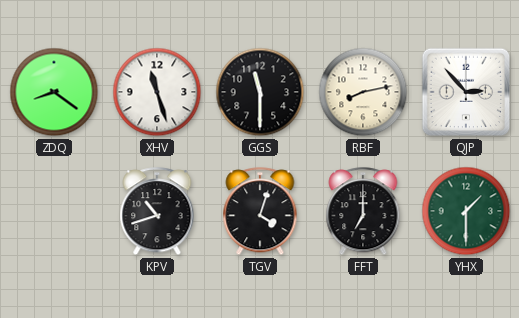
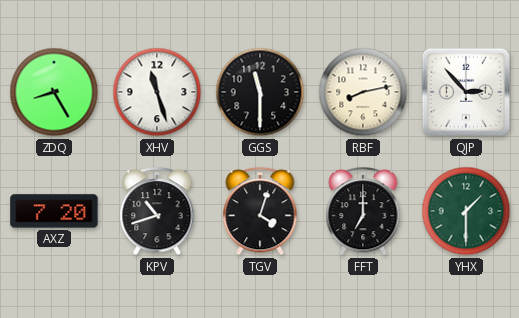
ZDQ: 8:21 -> 8:25 (54, 92)
AXZ: none -> 7:20 (54, 211)
